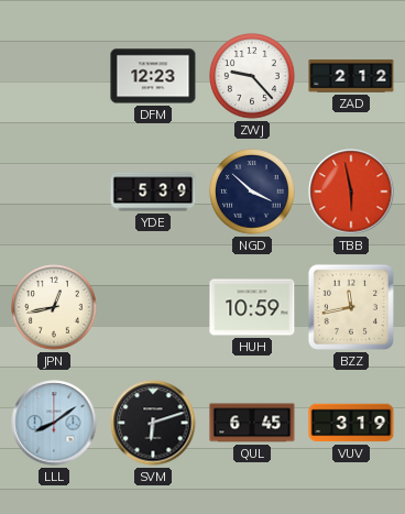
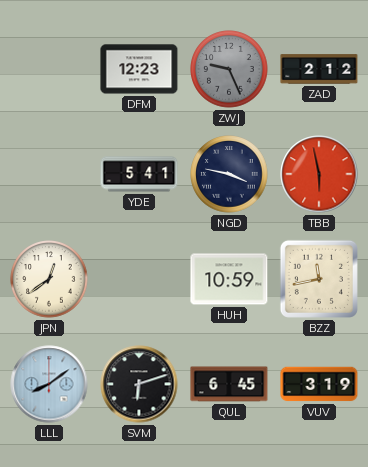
ZWJ: 9:23 -> 9:26 (229, 69)
ZWJ dial: white -> grey (229, 69)
YDE: 5:39 -> 5:41 (139, 174)
NGD: 3:52 -> 3:47 (229, 174)
JPN: 12:43 -> 12:39 (49, 279)
